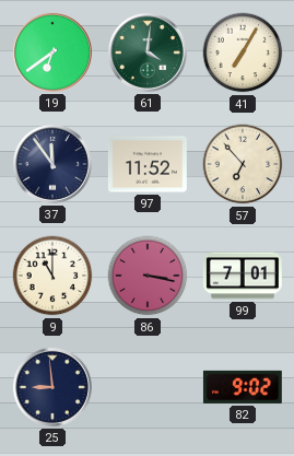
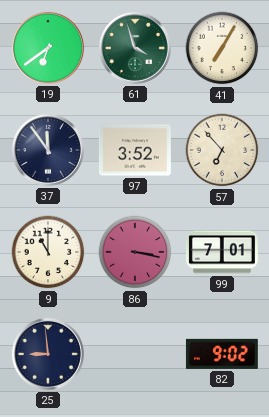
61: 4:01 -> 3:57 (135, 48)
97: 11:52 -> 3:52 (135, 150)
